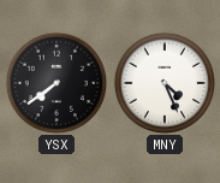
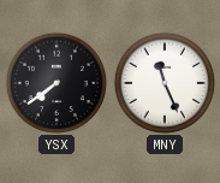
MNY: 4:26 -> 11:26 (163, 82)
